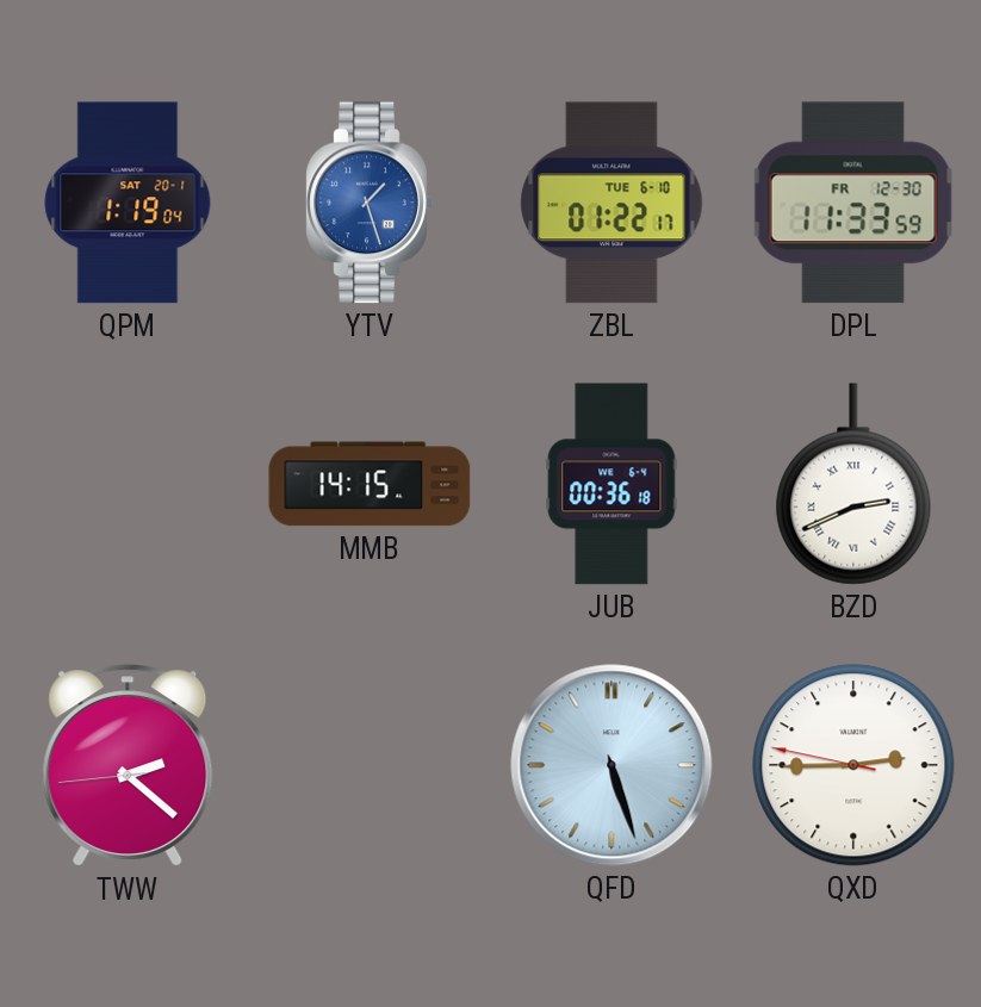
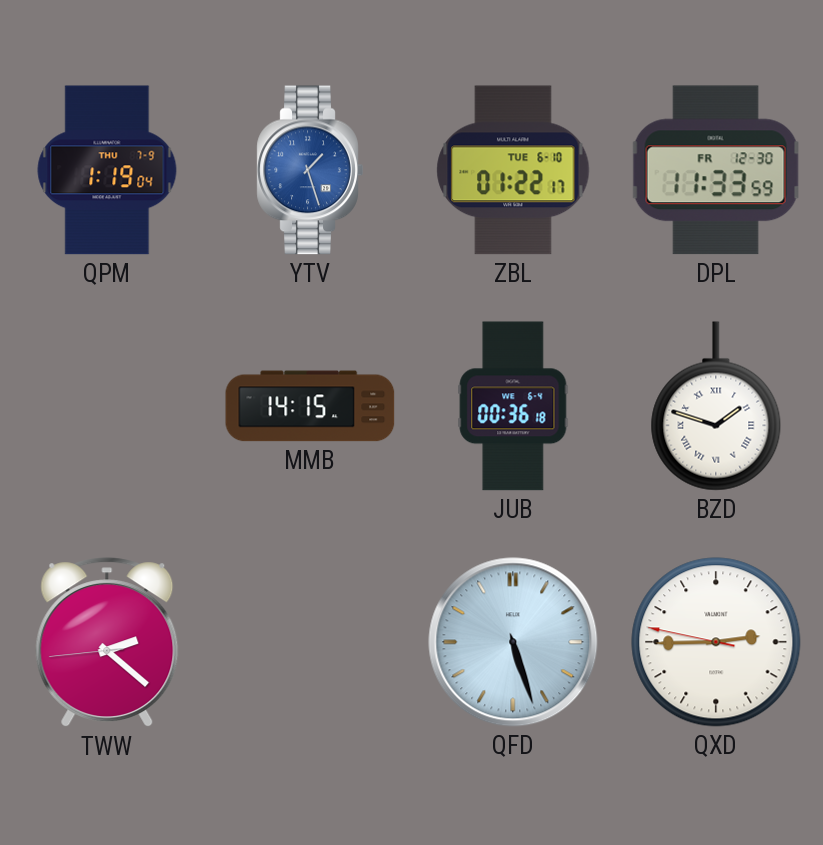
QPM date: SAT 20-1 -> THU 7-9 (107, 170)
BZD: 2:41 -> 1:48 (716, 406)
